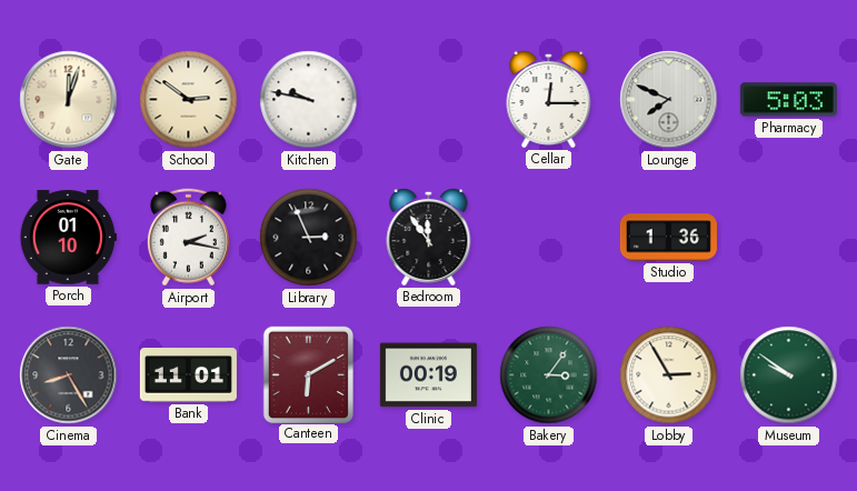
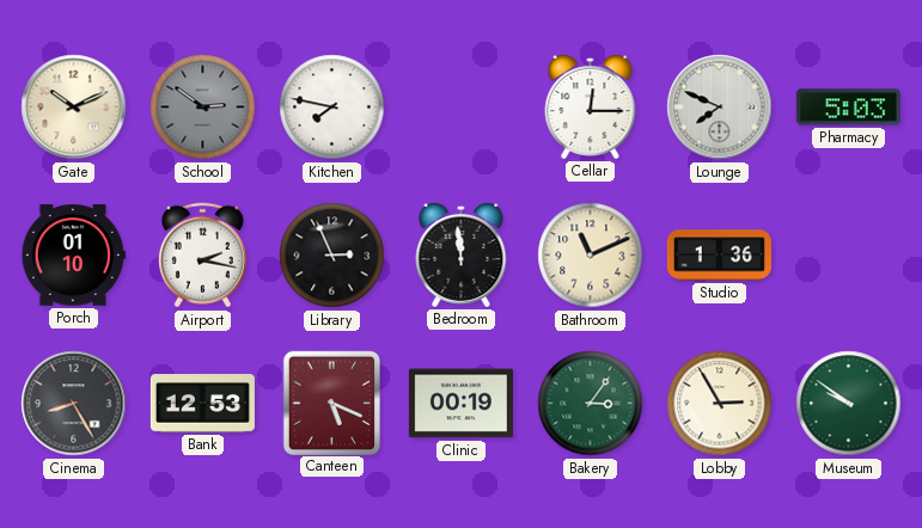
Gate: 12:03 -> 10:11 (74, 108)
School dial: cream -> grey (203, 108)
Kitchen: 9:47 -> 7:47 (332, 108)
Bedroom: 11:54 -> 11:59 (462, 254)
Bathroom: none -> 11:11 (591, 256)
Bank: 11:01 -> 12:53 (202, 404)
Canteen: 6:10 -> 5:19 (331, 403)
